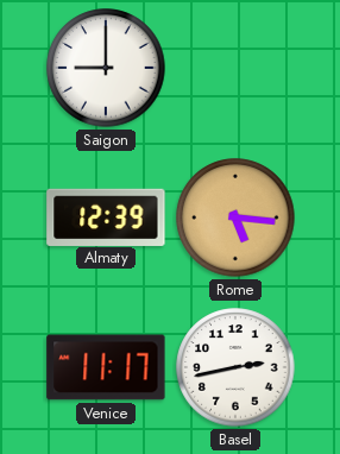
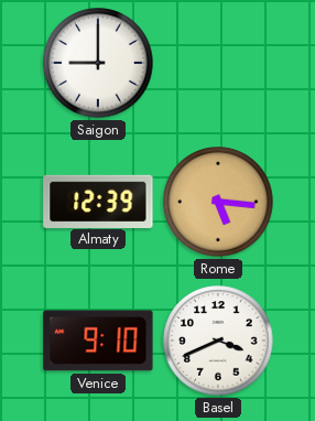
Venice: 11:17 -> 9:10 (98, 341)
Basel: 2:43 -> 3:41 (218, 341)
